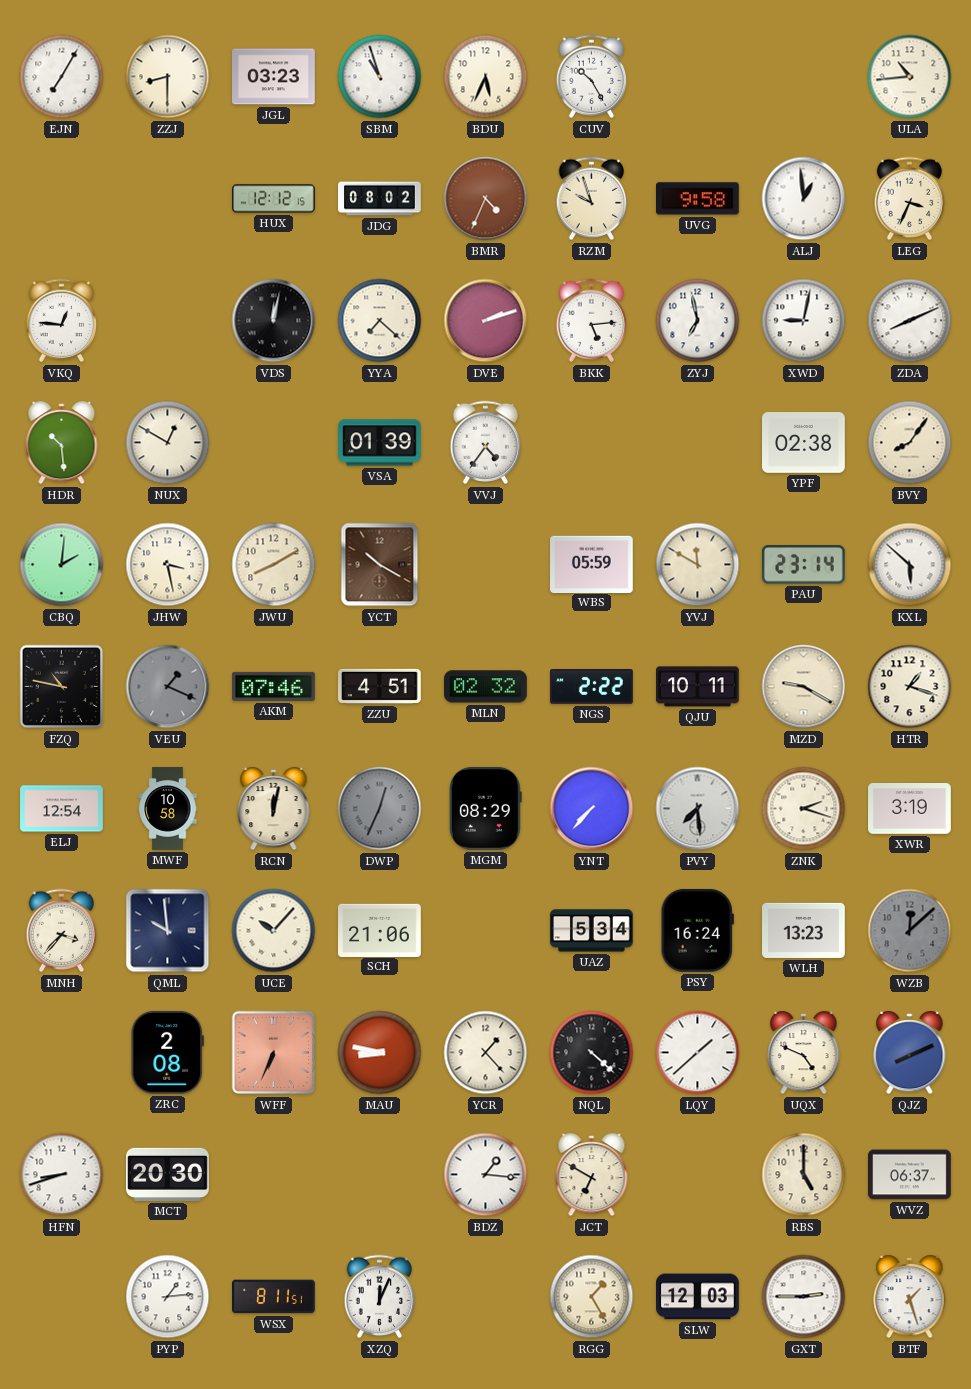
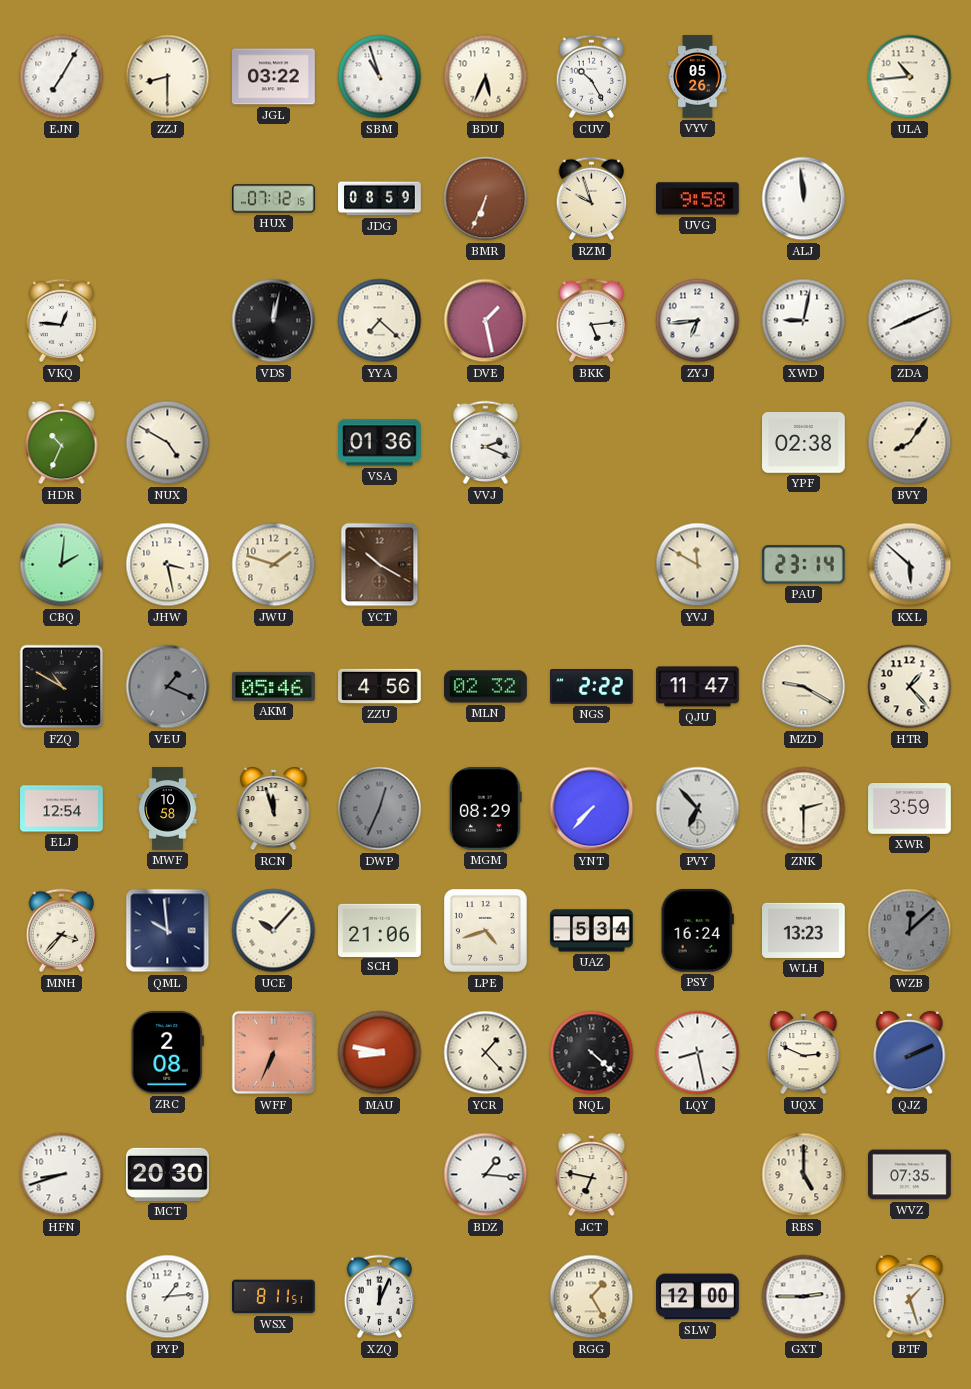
JGL: 03:23 -> 03:22 (274, 77)
VYV: none -> 05:26 (698, 77)
HUX: 12:12 -> 07:12 (274, 199)
JDG: 08:02 -> 08:59 (380, 199)
BMR: 4:34 -> 6:34 (486, 199)
ALJ: 12:59 -> 11:59 (804, 199)
LEG: 3:34 -> none (910, 199)
DVE: 2:12 -> 1:28 (486, 321)
ZYJ: 6:58 -> 6:44 (698, 321)
HDR: 10:29 -> 10:34 (62, 443)
NUX: 12:50 -> 4:50 (168, 443)
VSA: 01:39 -> 01:36 (380, 443)
VVJ: 4:36 -> 2:19 (486, 443)
JWU: 8:10 -> 1:48 (274, 565)
WBS: 05:59 -> none (592, 564)
FZQ: 10:47 -> 10:50 (61, 687)
AKM: 07:46 -> 05:46 (274, 686)
ZZU: 4:51 -> 4:56 (380, 686)
QJU: 10:11 -> 11:47 (698, 687)
HTR: 1:18 -> 1:23 (910, 687)
RCN: 12:02 -> 11:57 (274, 809)
PVY: 7:29 -> 6:53 (698, 809)
ZNK: 2:18 -> 2:30 (804, 809)
XWR: 3:19 -> 3:59 (910, 809)
LPE: none -> 4:42 (486, 931)
LQY: 1:38 -> 8:28 (698, 1053)
UQX: 4:49 -> 2:49 (804, 1053)
QJZ: 8:11 -> 2:11 (910, 1053)
JCT: 6:50 -> 6:47 (592, 1175)
WVZ: 06:37 -> 07:35 (910, 1175)
SLW: 12:03 -> 12:00 (698, 1297)
